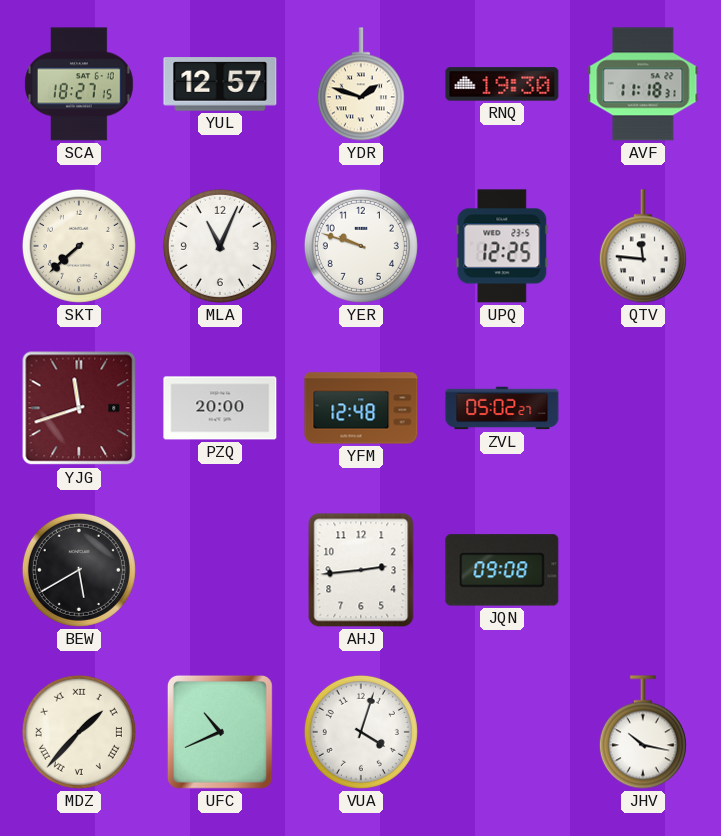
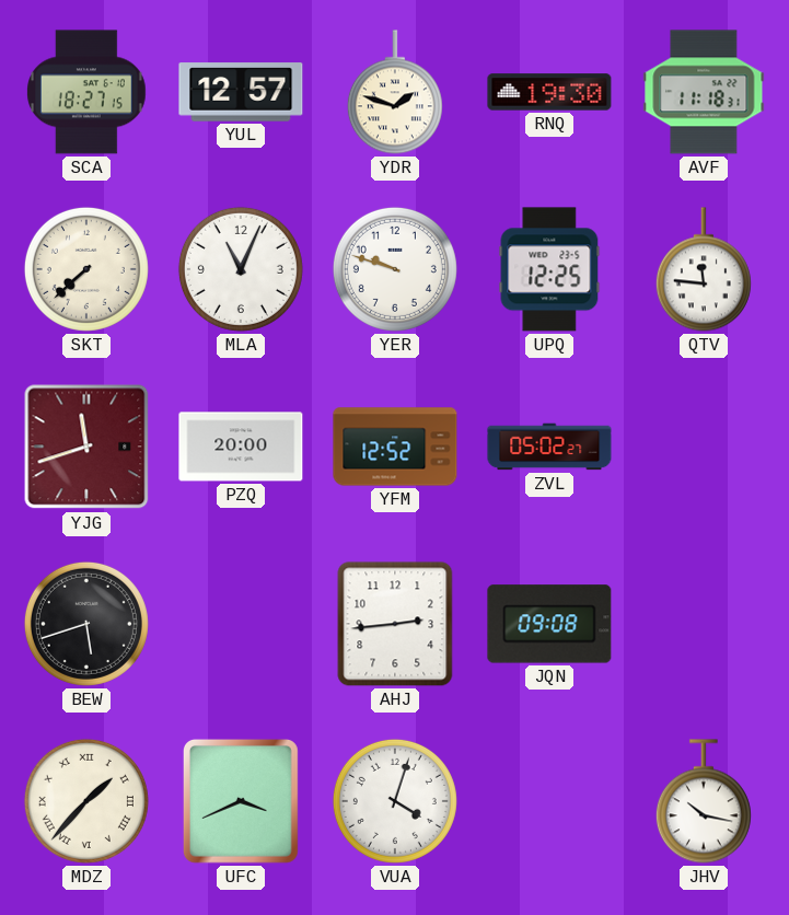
YFM: 12:48 -> 12:52 (395, 447)
BEW: 5:40 -> 5:42 (86, 624)
UFC: 10:41 -> 3:41 (241, 801)
